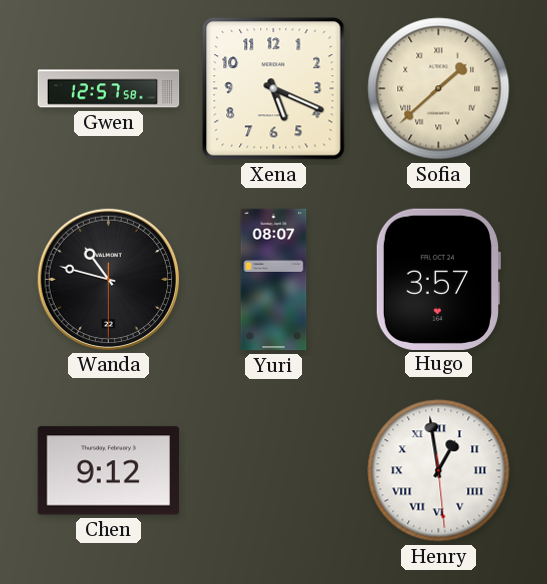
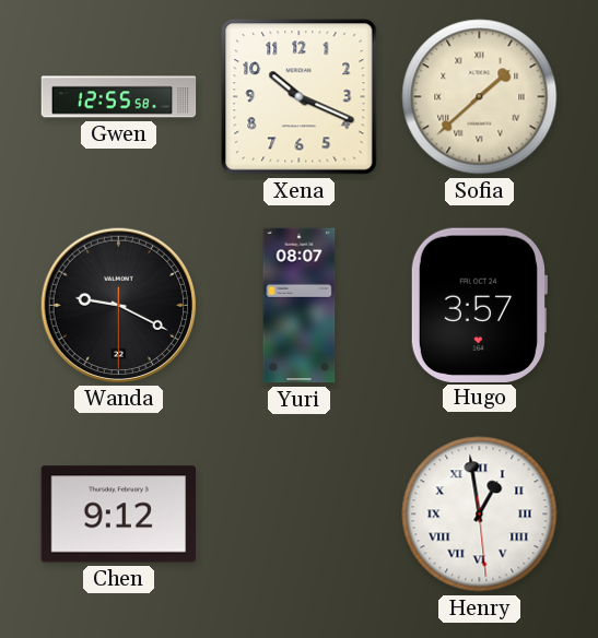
Gwen: 12:57 -> 12:55 (119, 97)
Xena: 5:19 -> 10:19 (300, 97)
Wanda: 10:47 -> 9:19 (118, 305)
